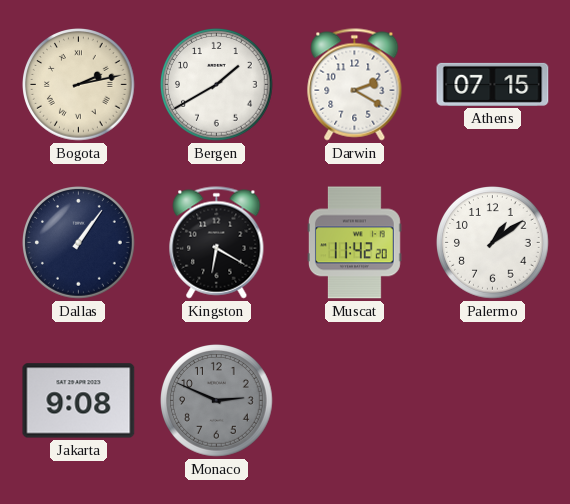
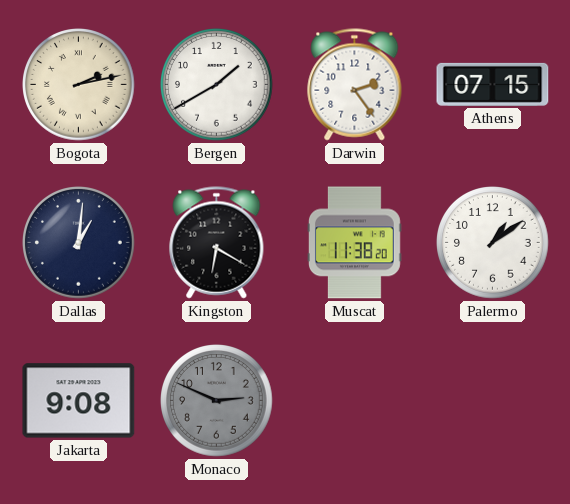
Darwin: 2:20 -> 2:24 (355, 85)
Dallas: 1:06 -> 1:01 (79, 243)
Muscat: 11:42 -> 11:38 (354, 243)
